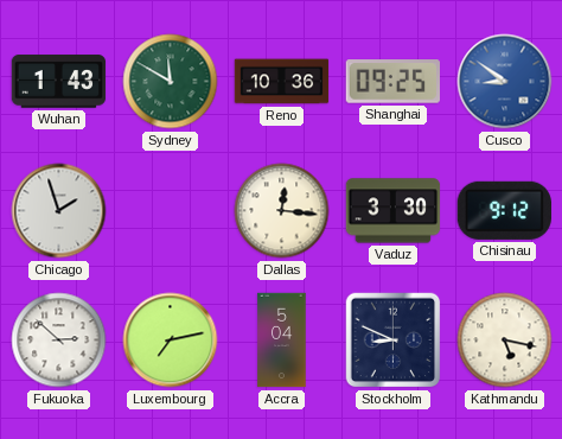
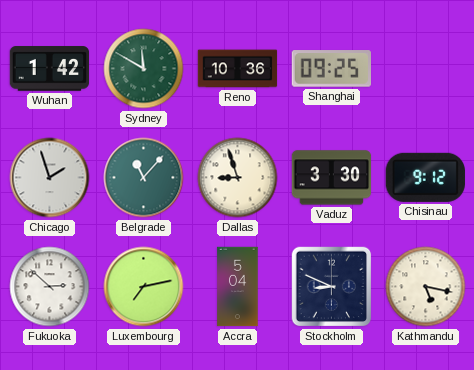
Wuhan: 1:43 -> 1:42 (50, 69)
Cusco: 8:51 -> none (505, 82)
Belgrade: none -> 11:07 (144, 178)
Dallas: 12:16 -> 8:57 (238, 178)
